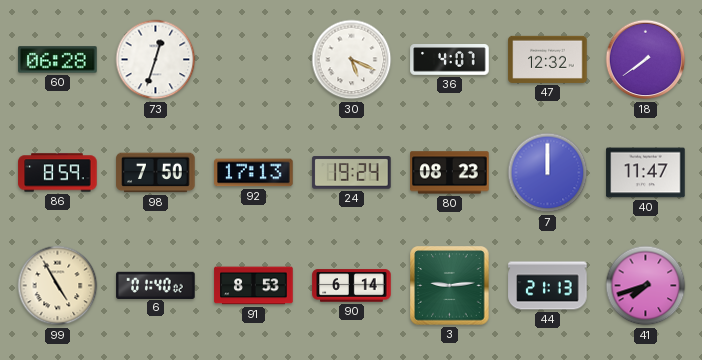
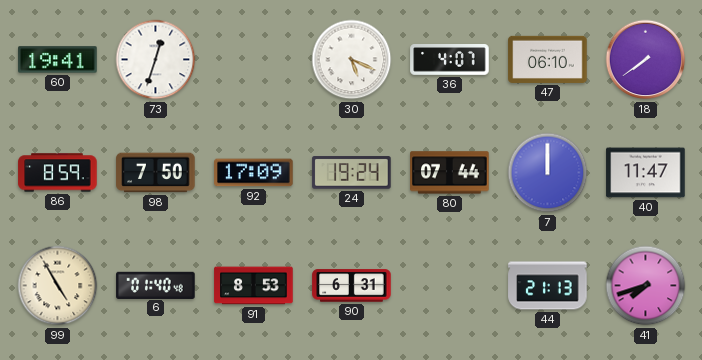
60: 06:28 -> 19:41 (58, 60)
47: 12:32 -> 06:10 (548, 59)
92: 17:13 -> 17:09 (254, 173)
80: 08:23 -> 07:44 (450, 173)
6: 01:40:02 -> 01:40:48 (156, 285)
90: 6:14 -> 6:31 (352, 286)
3: 9:14 -> none (450, 286)
